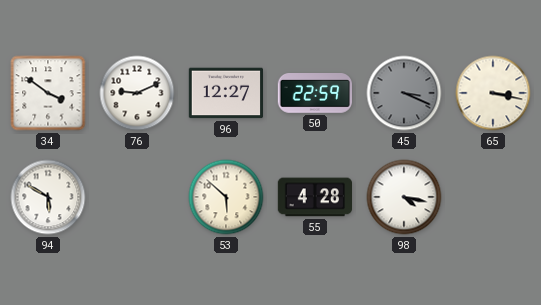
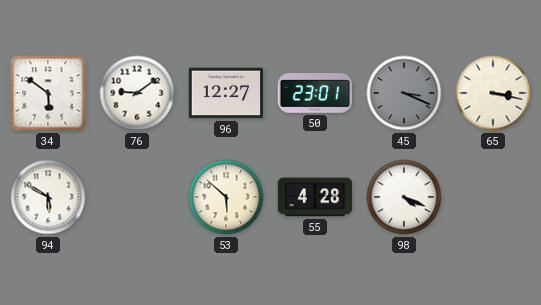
34: 3:51 -> 5:51 (48, 93)
76: 9:11 -> 9:09 (137, 93)
50: 22:59 -> 23:01 (314, 94)
98: 4:17 -> 4:19 (404, 197)
